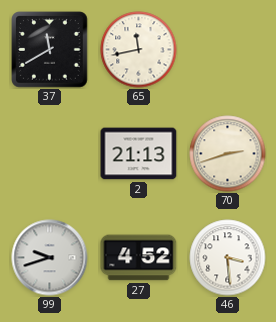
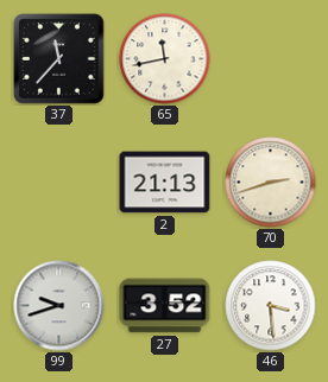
37: 11:40 -> 11:37 (59, 59)
27: 4:52 -> 3:52 (165, 306)
